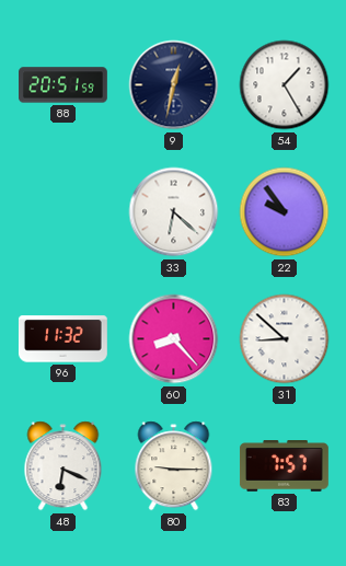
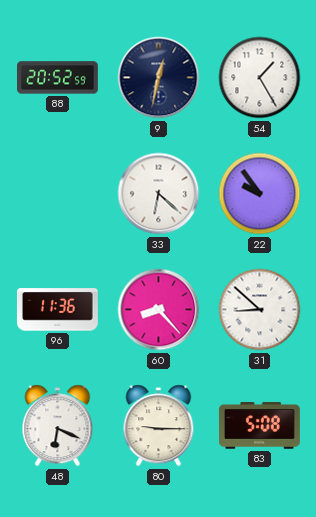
88: 20:51 -> 20:52 (58, 78)
96: 11:32 -> 11:36 (57, 310)
83: 7:57 -> 5:08 (259, 426)
